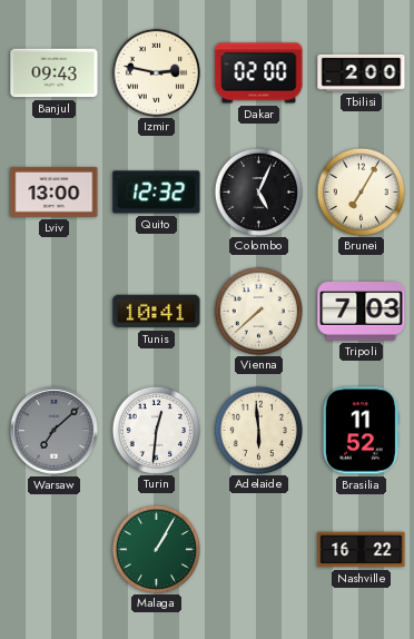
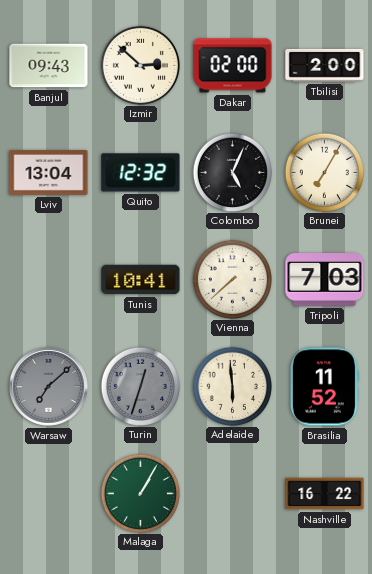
Izmir: 2:47 -> 2:52 (140, 65)
Lviv: 13:00 -> 13:04 (49, 172)
Turin: 12:31 -> 12:33 (140, 386)
Turin dial: white -> grey (140, 386)
